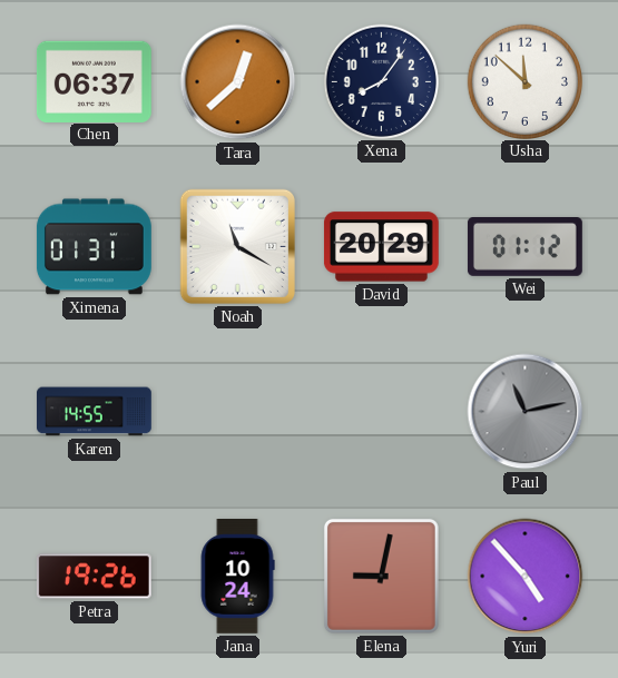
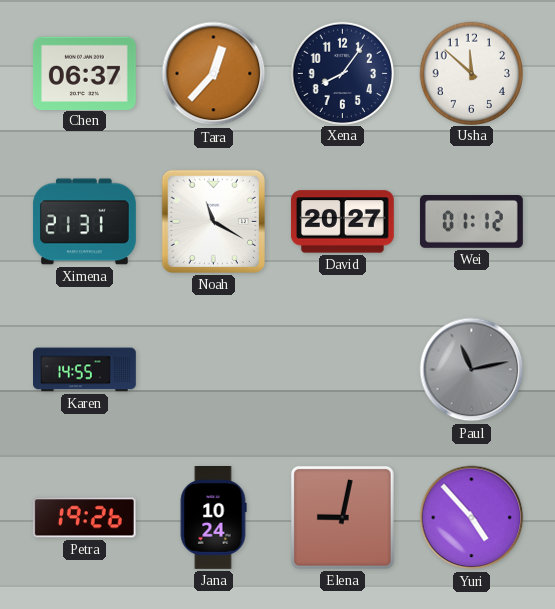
Tara: 12:38 -> 12:37 (214, 74)
Ximena: 01:31 -> 21:31 (84, 222)
David: 20:29 -> 20:27 (342, 222)
